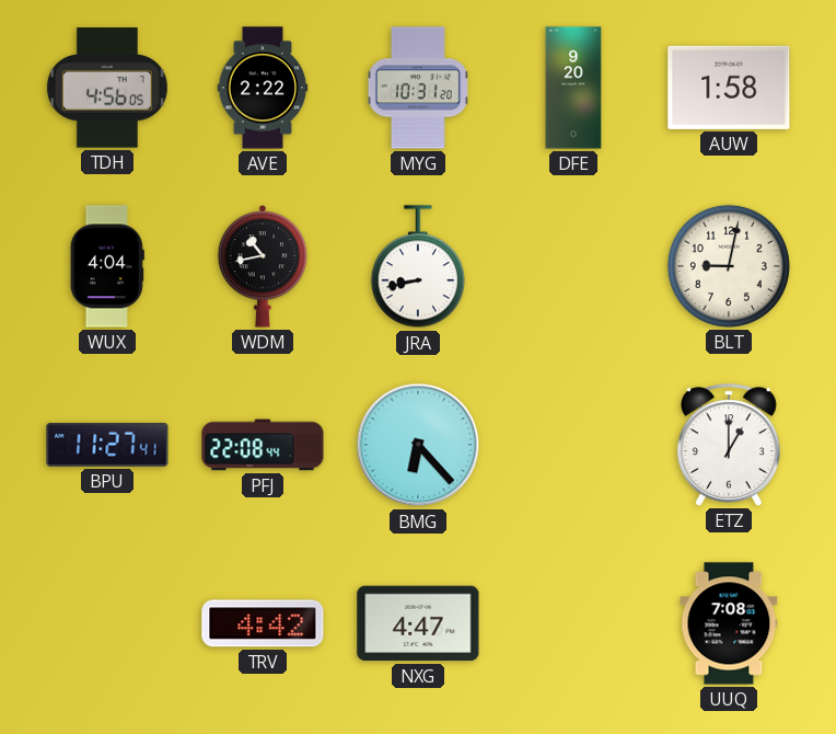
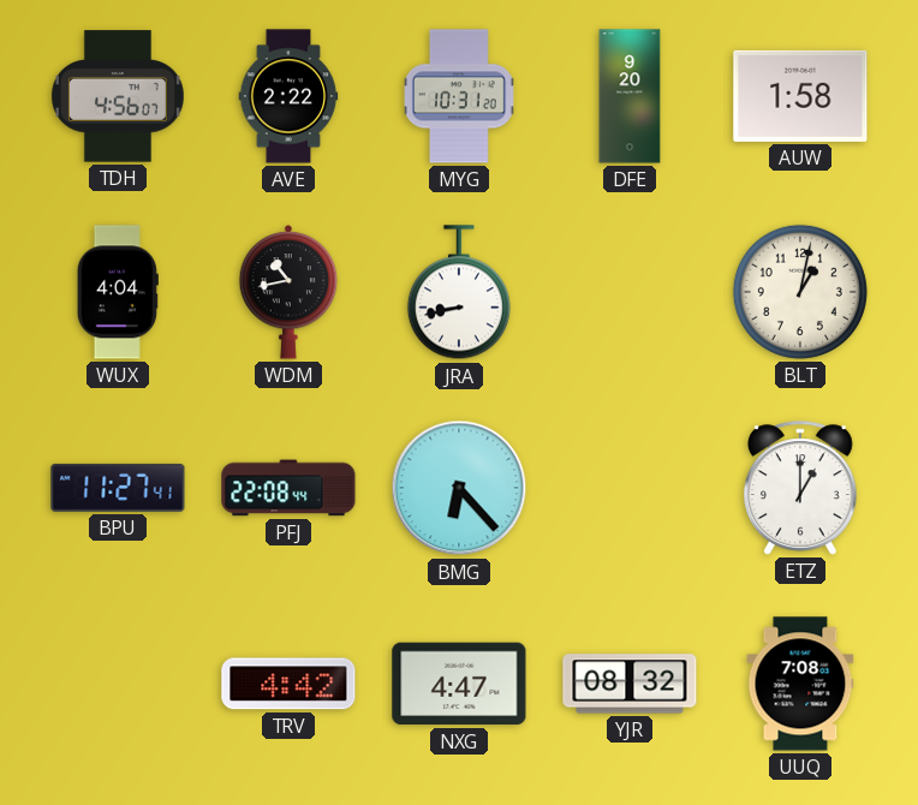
TDH: 4:56:05 -> 4:56:07 (118, 96)
BLT: 9:02 -> 1:02 (800, 292)
YJR: none -> 08:32 (630, 684)
